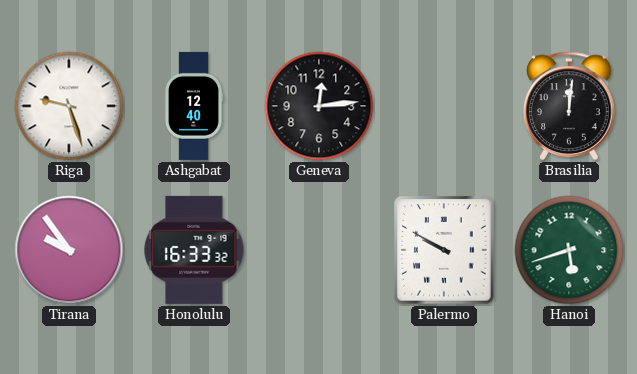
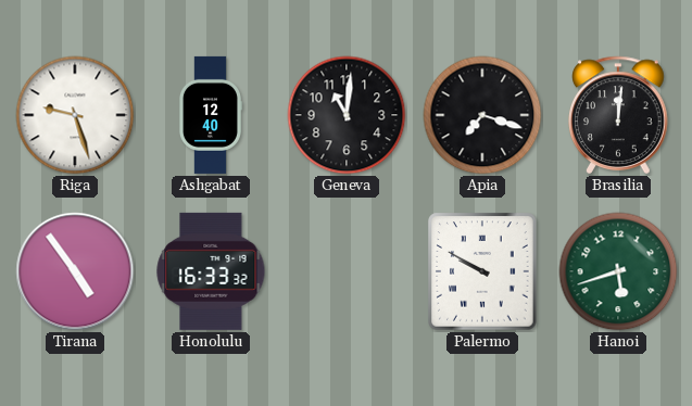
Geneva: 12:14 -> 11:01 (347, 115)
Apia: none -> 7:18 (482, 115)
Tirana: 9:54 -> 4:54 (75, 271)
